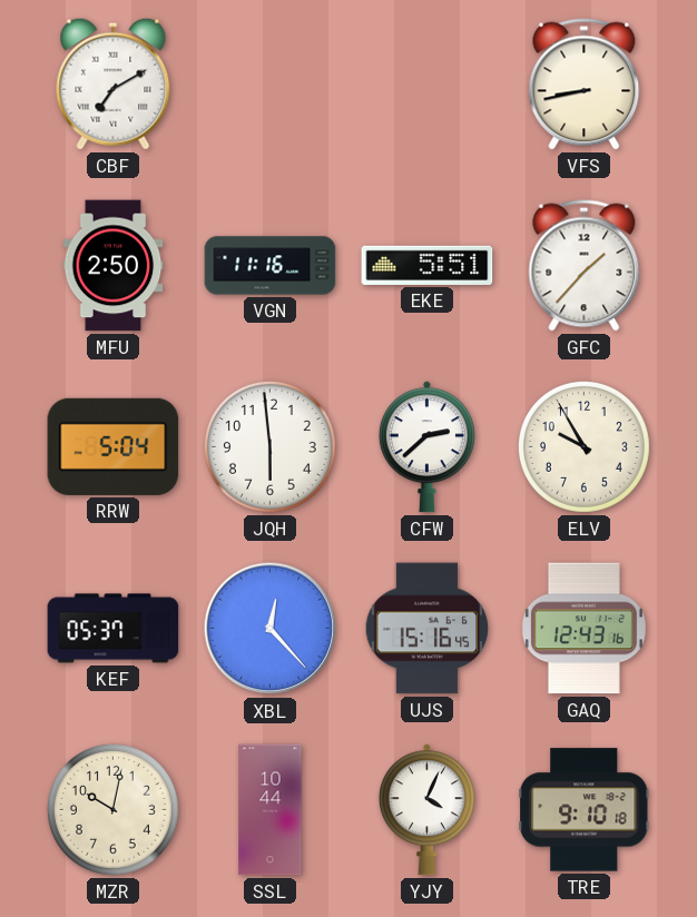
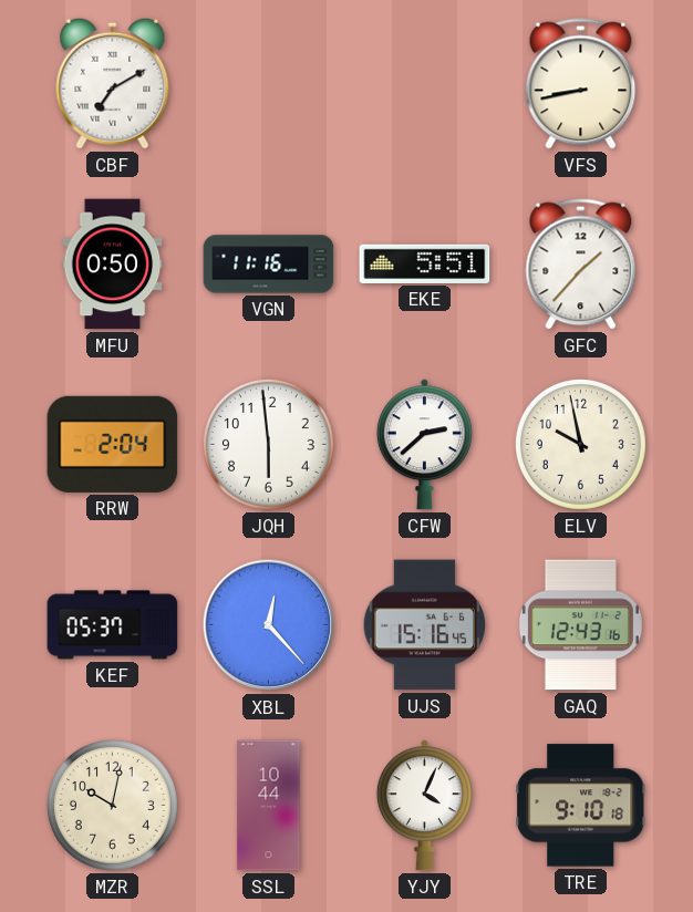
MFU: 2:50 -> 0:50 (113, 265)
RRW: 5:04 -> 2:04 (113, 444)
ELV: 9:55 -> 9:58 (580, 444)
